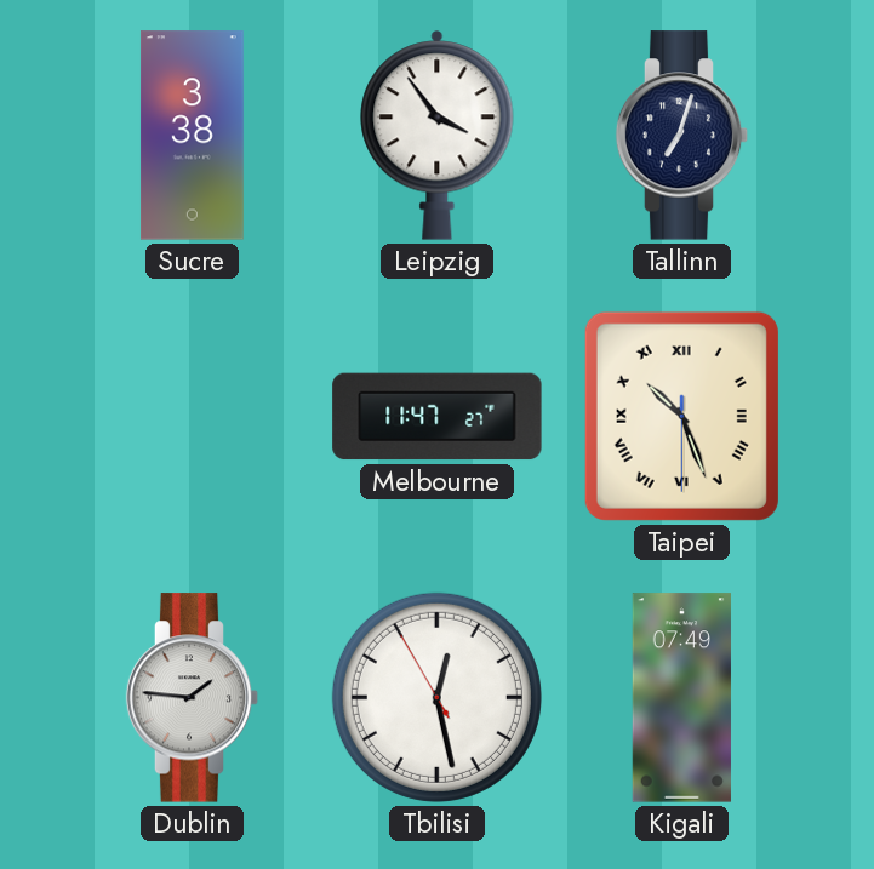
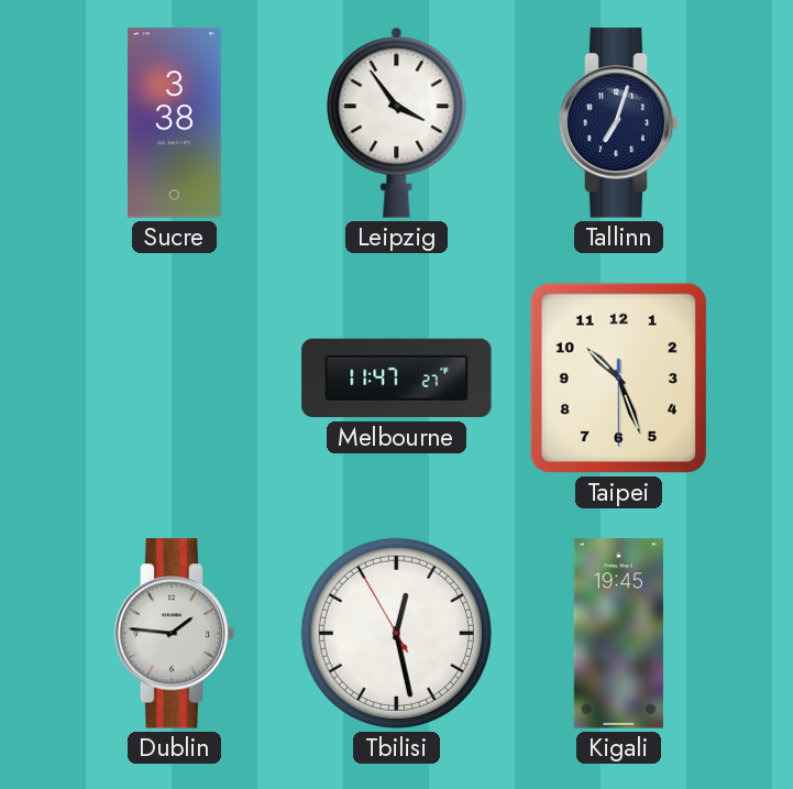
Taipei numerals: Roman -> Arabic (618, 377)
Kigali: 07:49 -> 19:45 (618, 634)
